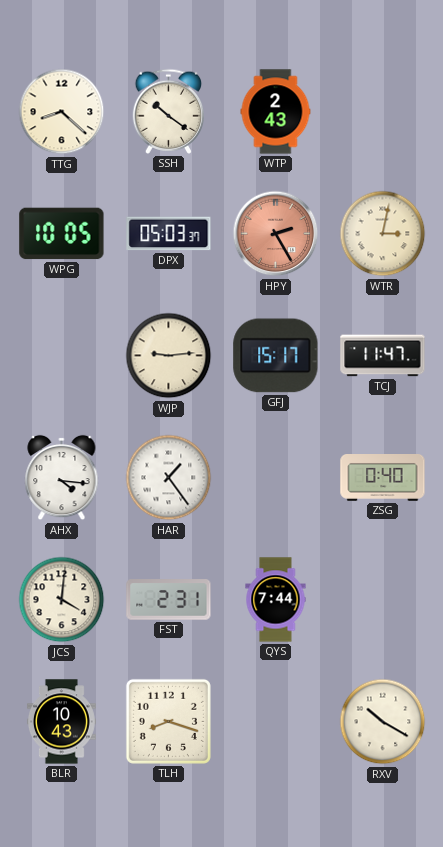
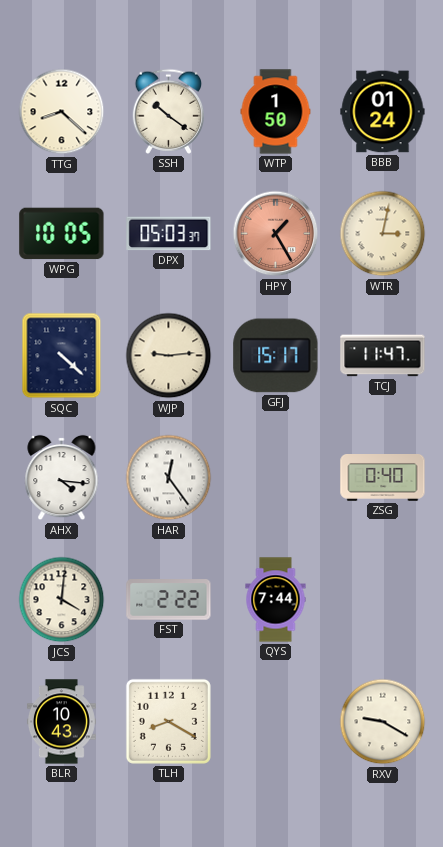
WTP: 2:43 -> 1:50 (276, 112)
BBB: none -> 01:24 (383, 112)
HPY: 2:25 -> 1:25 (276, 234)
SQC: none -> 4:22 (62, 356)
HAR: 1:24 -> 12:24 (169, 478)
FST: 2:31 -> 2:22 (169, 600)
TLH: 8:18 -> 8:20 (168, 721)
RXV: 10:20 -> 9:20 (383, 722)
